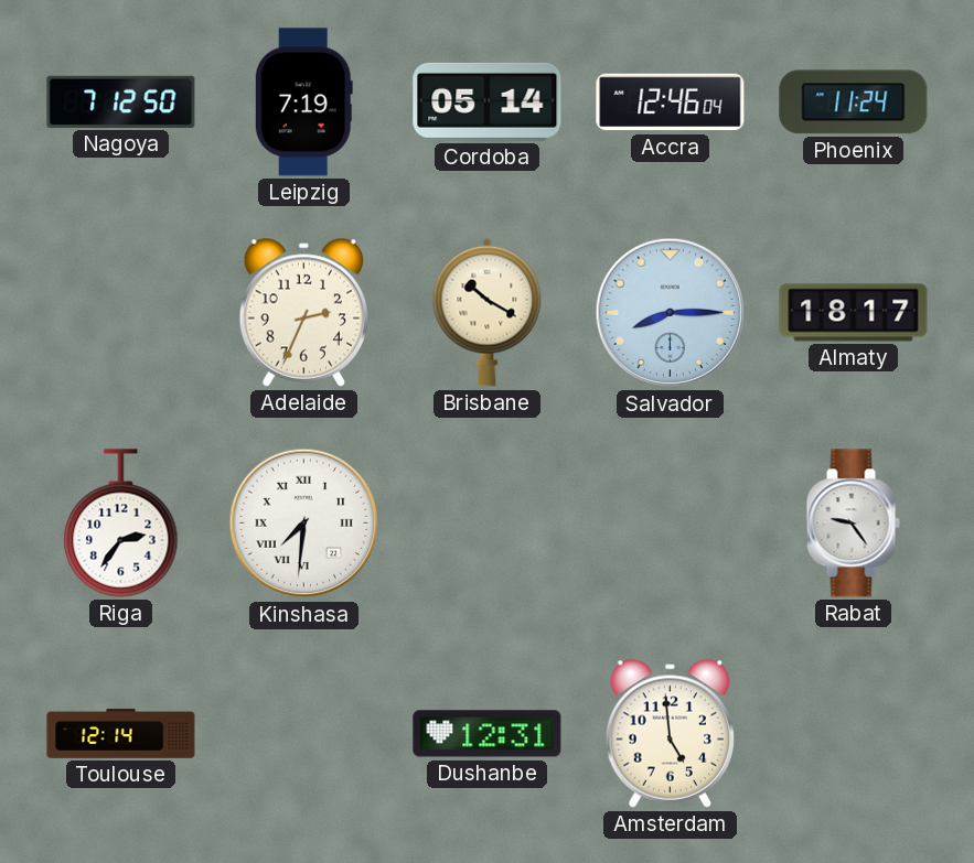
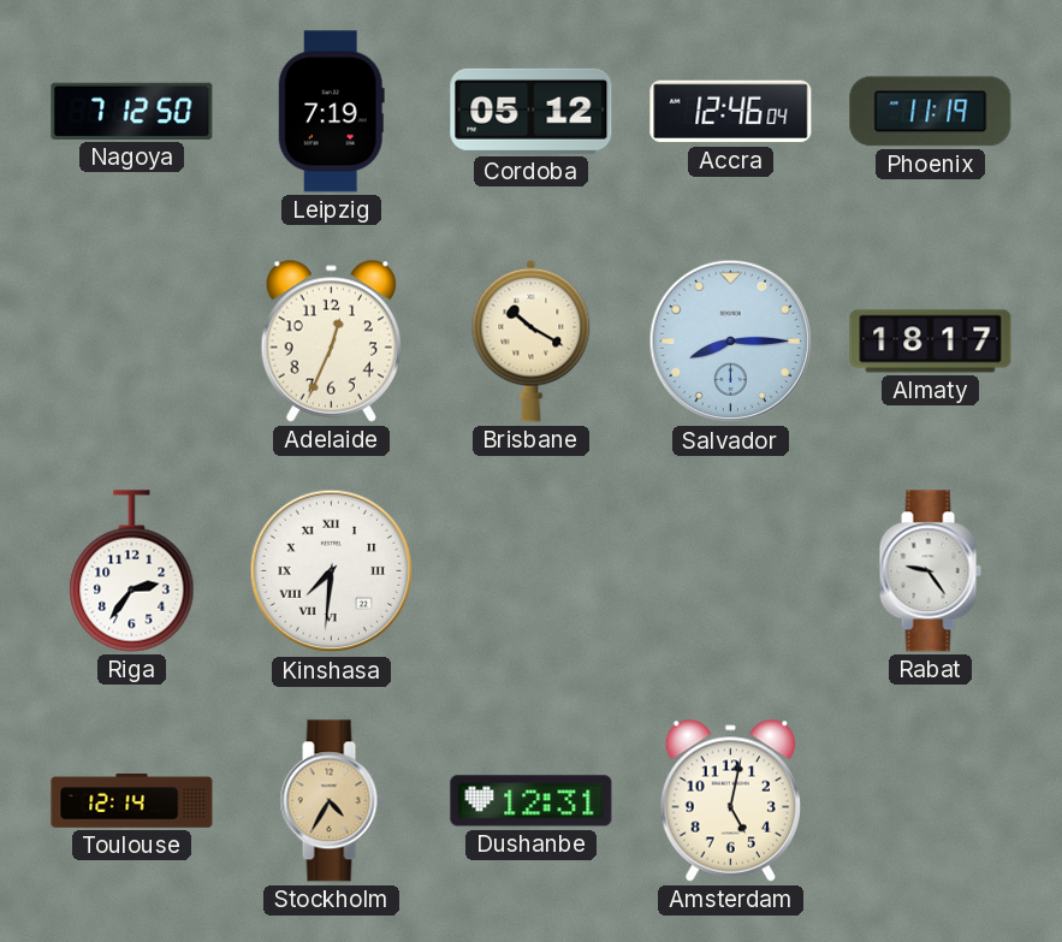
Cordoba: 05:14 -> 05:12 (532, 111)
Phoenix: 11:24 -> 11:19 (931, 112)
Adelaide: 2:34 -> 12:34 (331, 340)
Stockholm: none -> 4:35 (331, 801)
Amsterdam: 4:59 -> 5:02 (730, 800)
